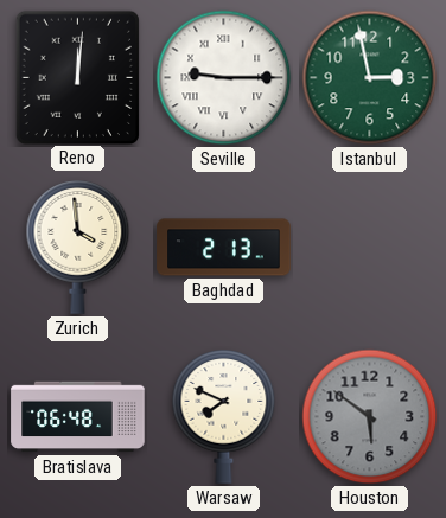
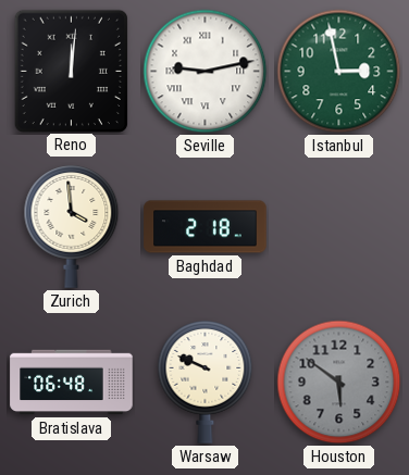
Seville: 9:15 -> 9:13 (206, 72)
Baghdad: 2:13 -> 2:18 (206, 227)
Warsaw: 7:49 -> 9:49 (206, 383)
